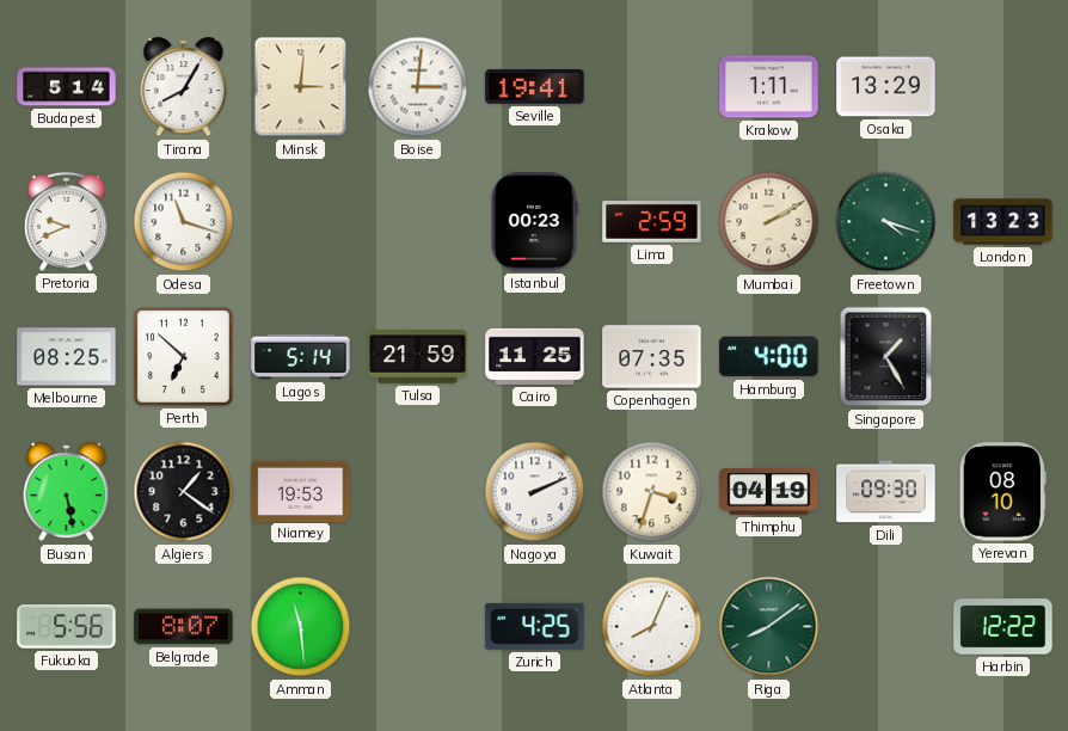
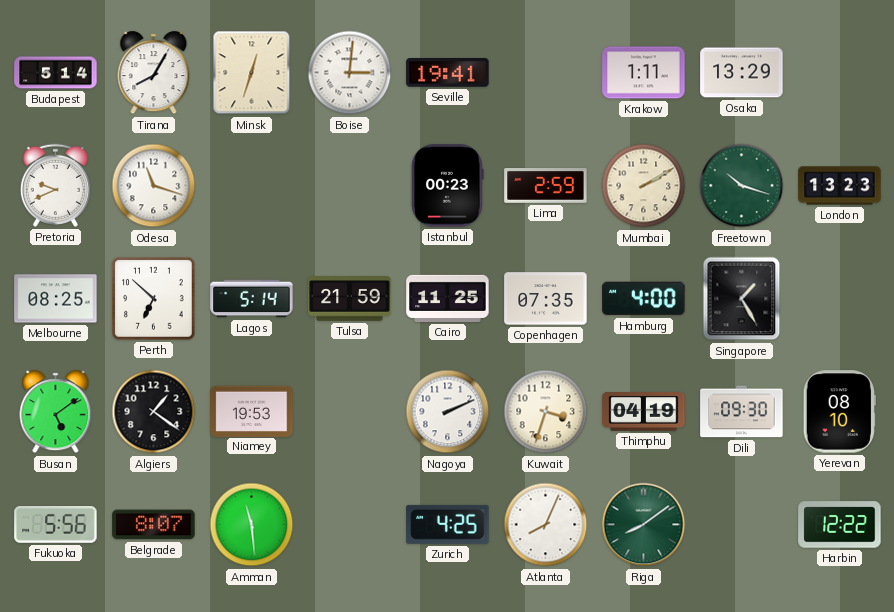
Minsk: 3:01 -> 12:33 (252, 73)
Freetown: 4:18 -> 10:18 (742, 186)
Busan: 5:28 -> 5:09 (56, 412)
